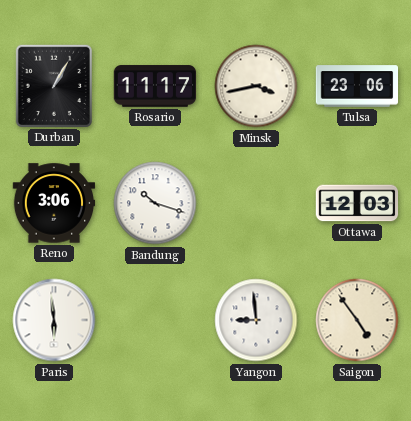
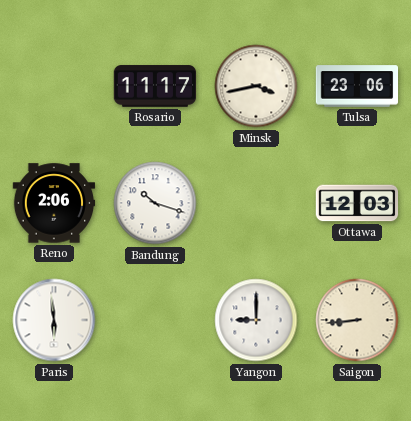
Durban: 1:05 -> none (54, 85)
Reno: 3:06 -> 2:06 (54, 203)
Yangon: 8:59 -> 9:00 (256, 320)
Saigon: 4:54 -> 8:44 (357, 320)
